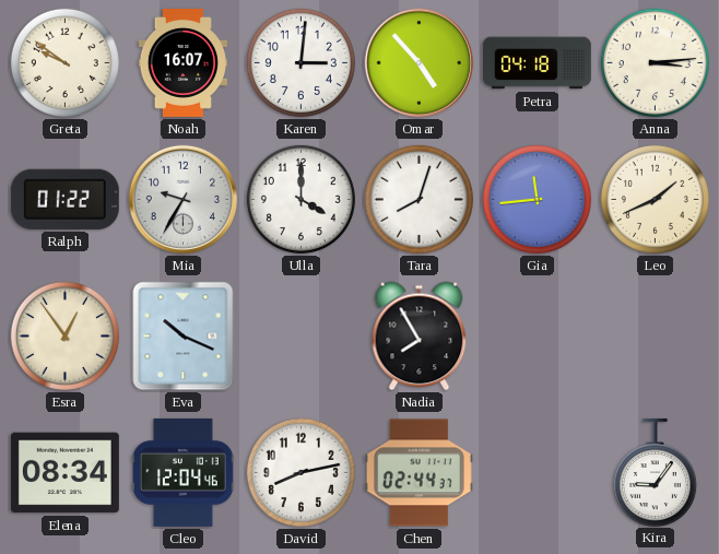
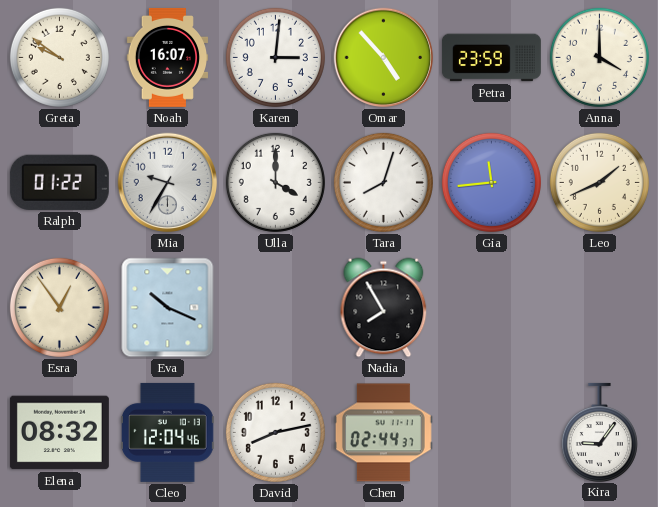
Petra: 04:18 -> 23:59 (491, 58)
Anna: 3:14 -> 4:00 (599, 57)
Elena: 08:34 -> 08:32 (59, 433)
